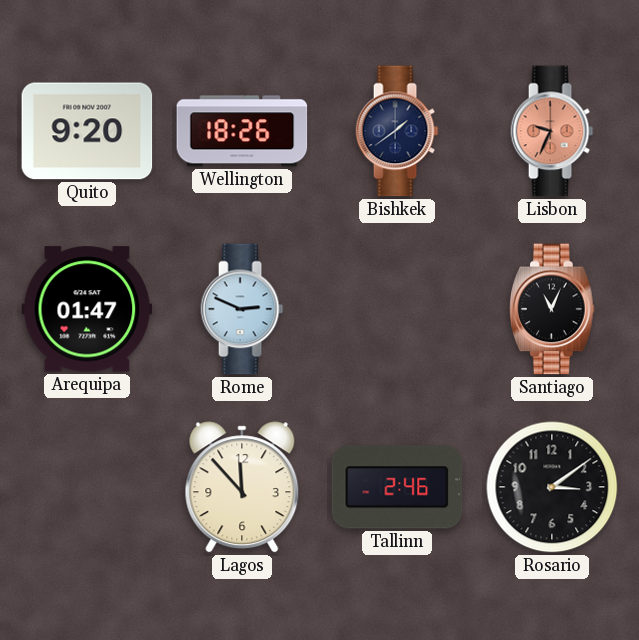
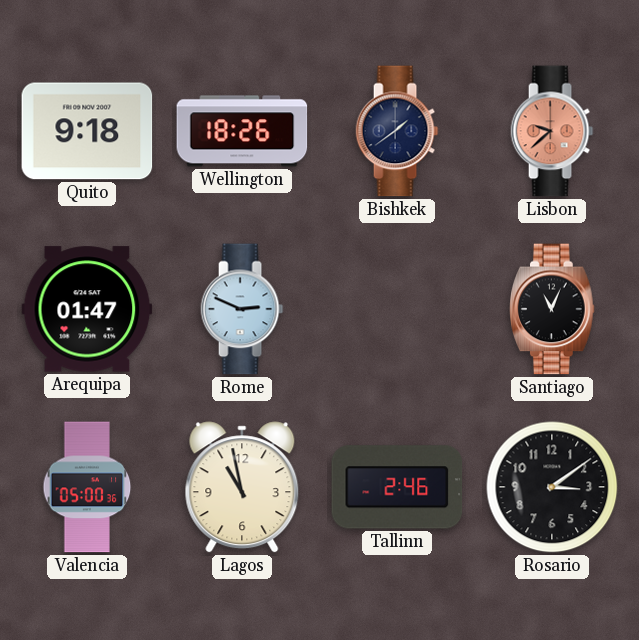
Quito: 9:20 -> 9:18 (87, 131)
Lisbon: 9:34 -> 9:38 (552, 131)
Valencia: none -> 05:00 (87, 487)
Lagos: 11:53 -> 10:58 (242, 487)
